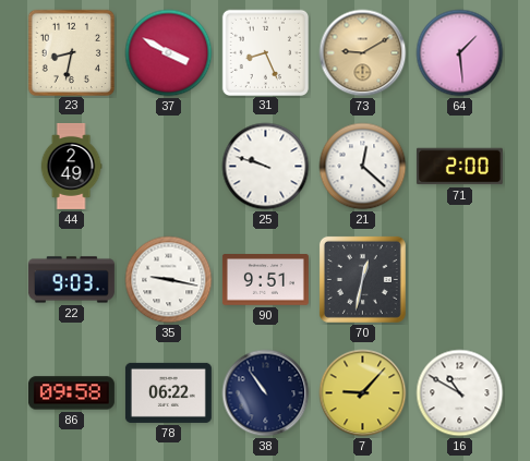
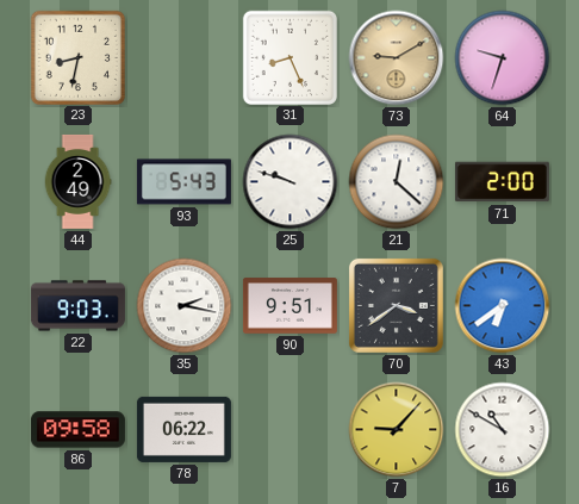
37: 3:50 -> none (169, 53)
64: 1:29 -> 9:33 (503, 58)
93: none -> 5:43 (183, 182)
35: 9:17 -> 2:17 (185, 306)
70: 12:32 -> 3:39 (396, 305)
43: none -> 6:39 (503, 306)
38: 10:54 -> none (266, 393)
